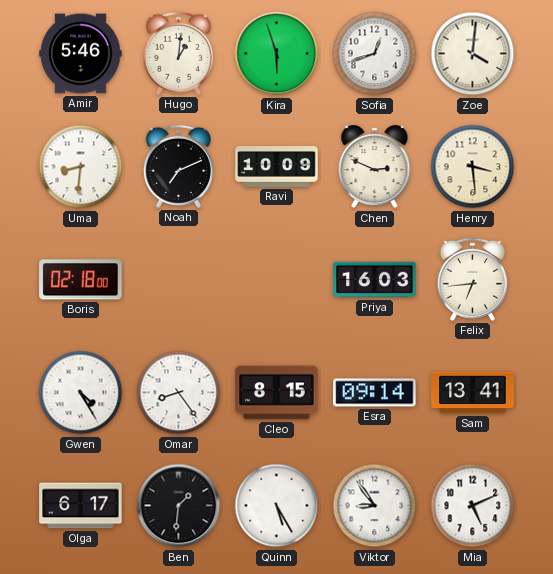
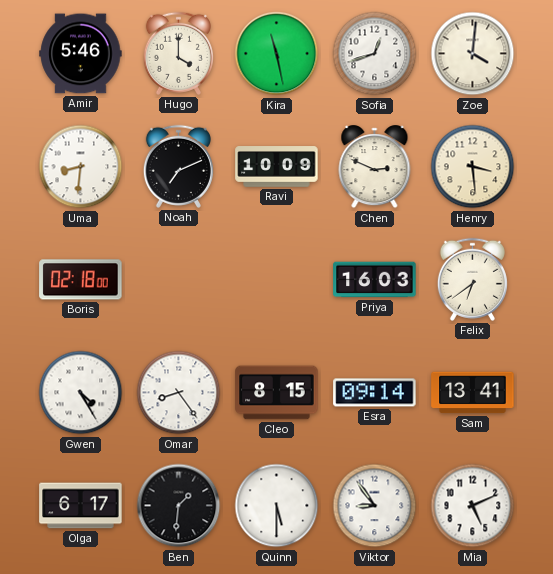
Hugo: 1:01 -> 4:00 (178, 53)
Kira: 5:57 -> 11:28 (277, 54)
Felix: 6:44 -> 6:39 (472, 279)
Quinn: 5:25 -> 5:30 (277, 506)
